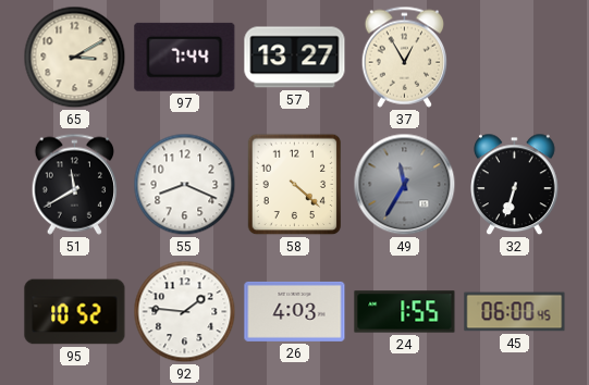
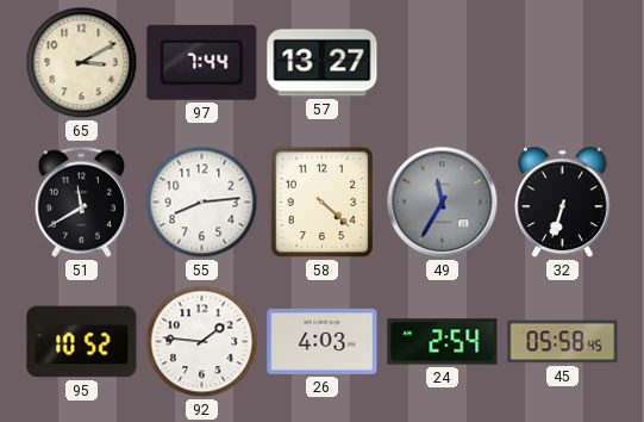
37: 12:55 -> none (404, 57)
55: 8:19 -> 8:14 (202, 203)
24: 1:55 -> 2:54 (443, 342)
45: 06:00 -> 05:58 (563, 342)
